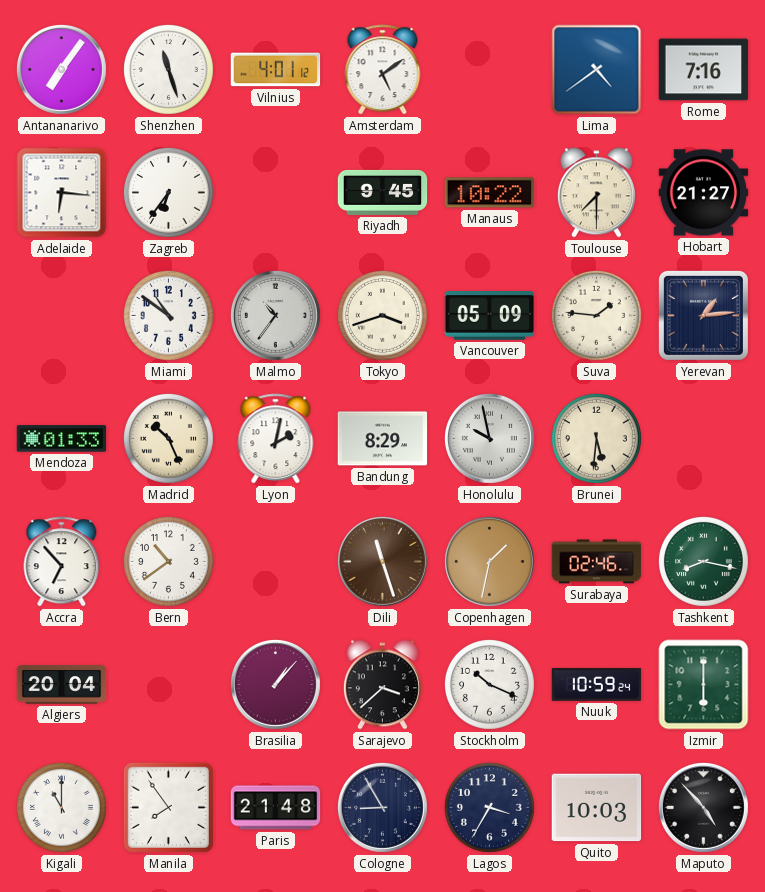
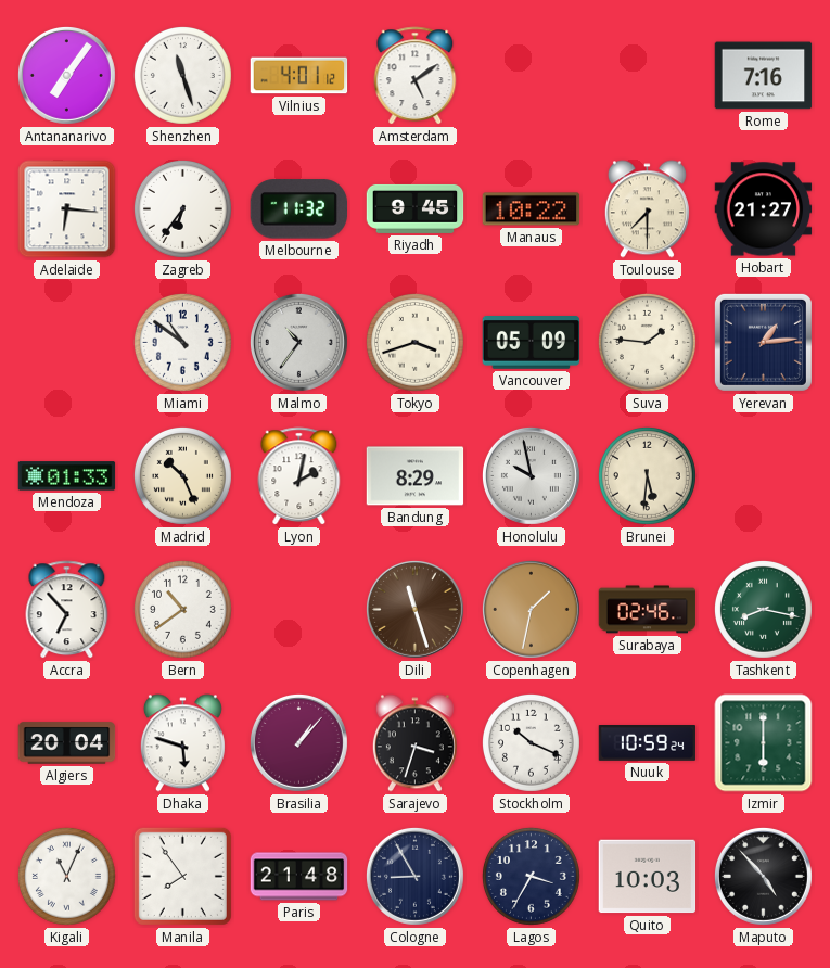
Lima: 4:39 -> none (597, 70)
Melbourne: none -> 11:32 (298, 209)
Dhaka: none -> 5:48 (182, 743)
Sarajevo: 3:38 -> 3:33 (414, 743)
Kigali: 11:00 -> 11:04 (66, 876)
